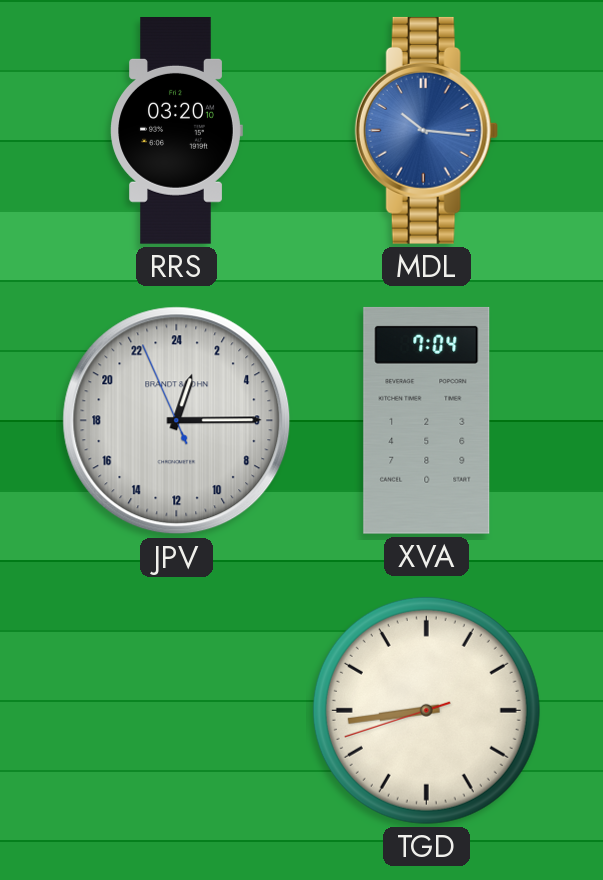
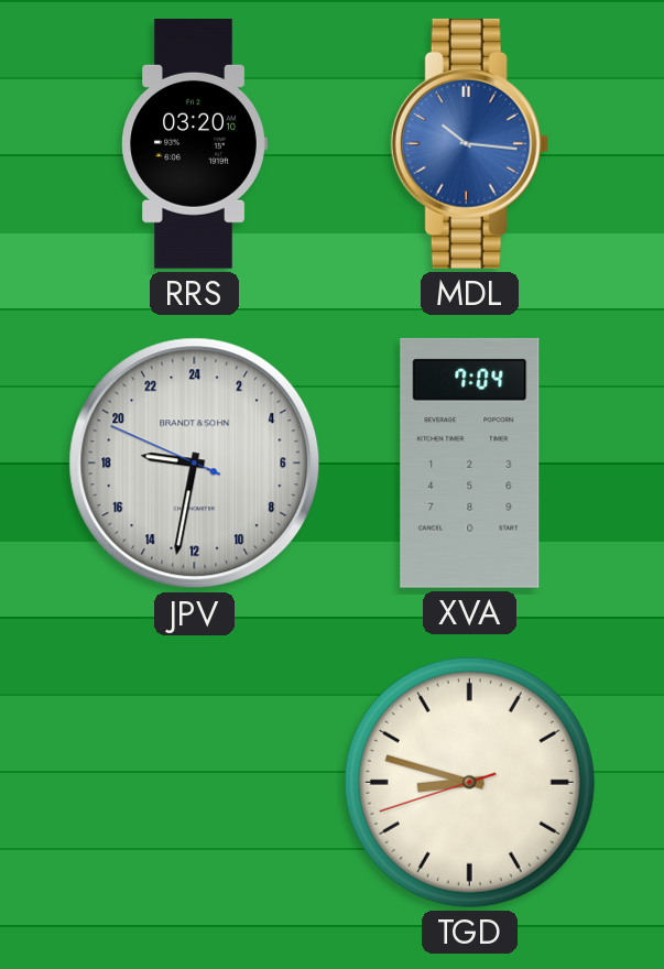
JPV: 1:14 -> 18:31 (195, 464)
TGD: 8:43 -> 8:47 (469, 782)
